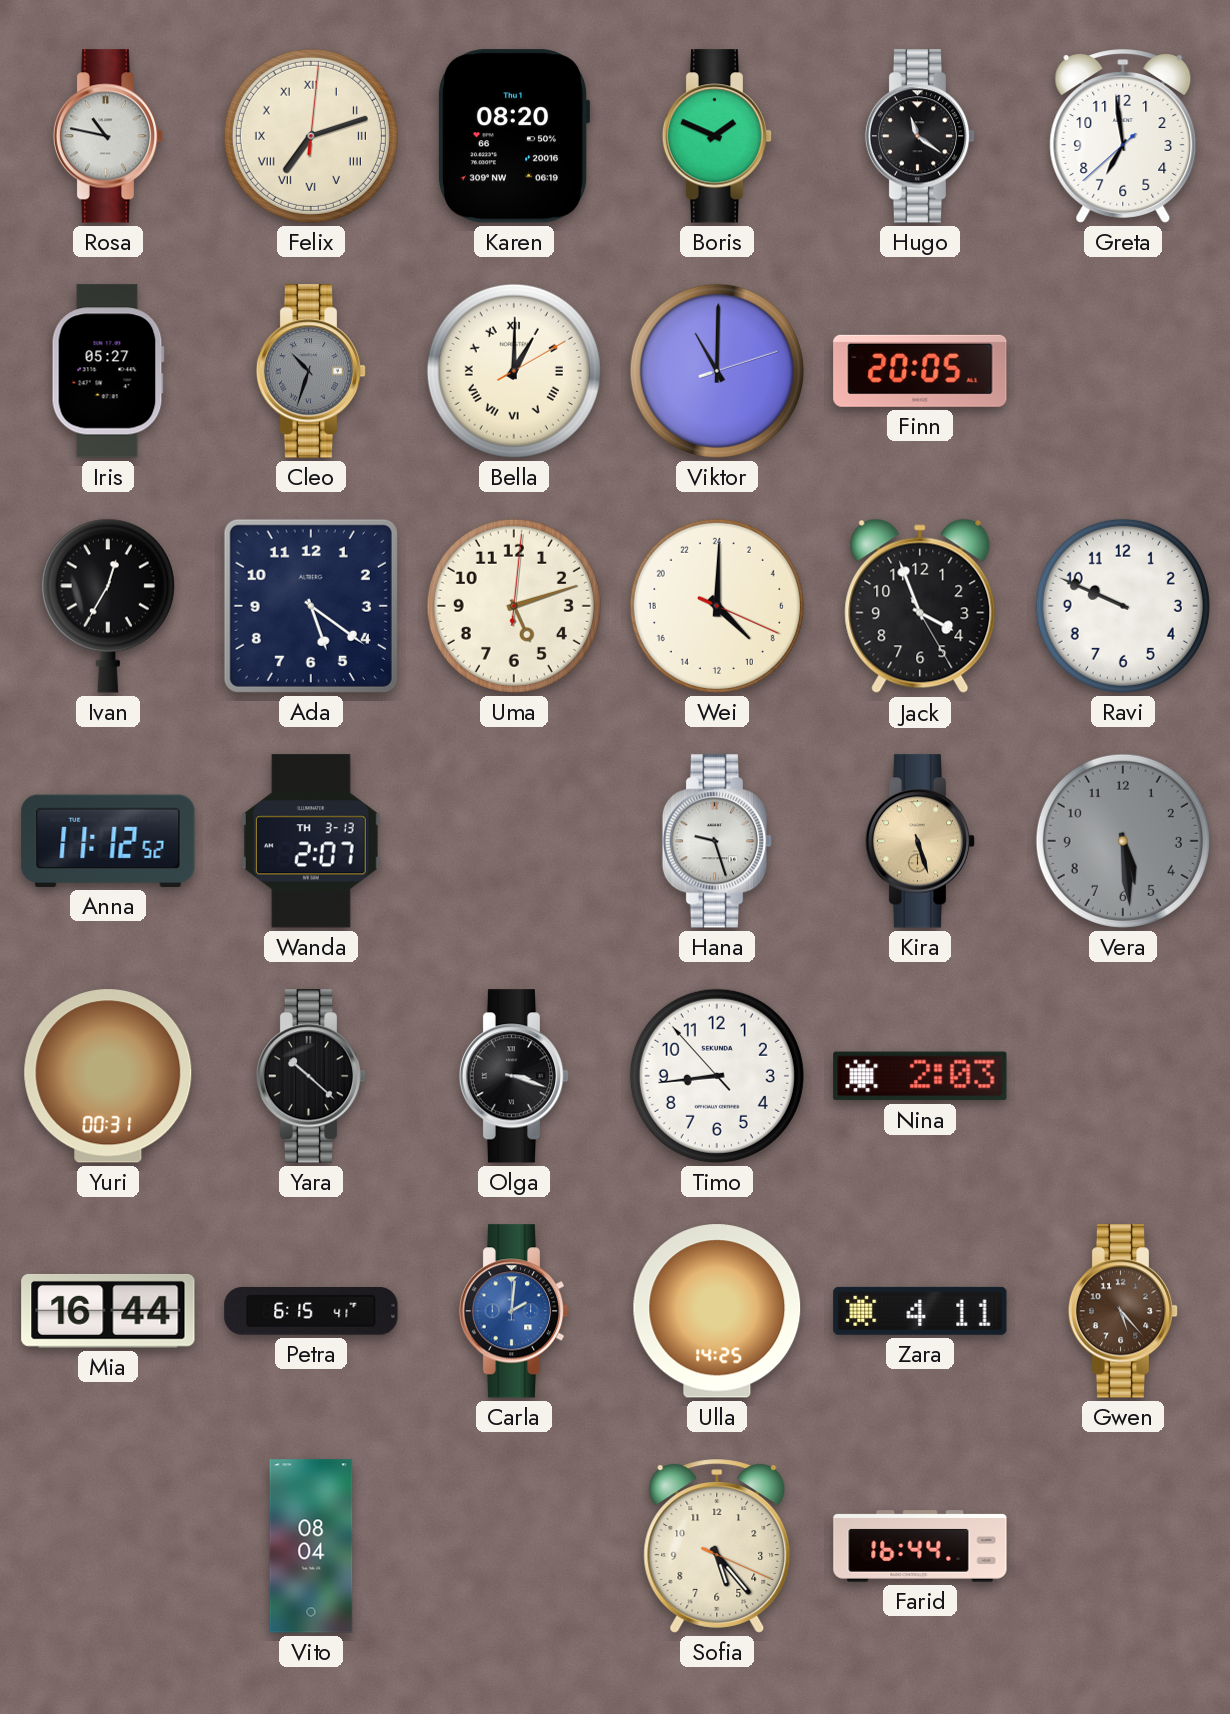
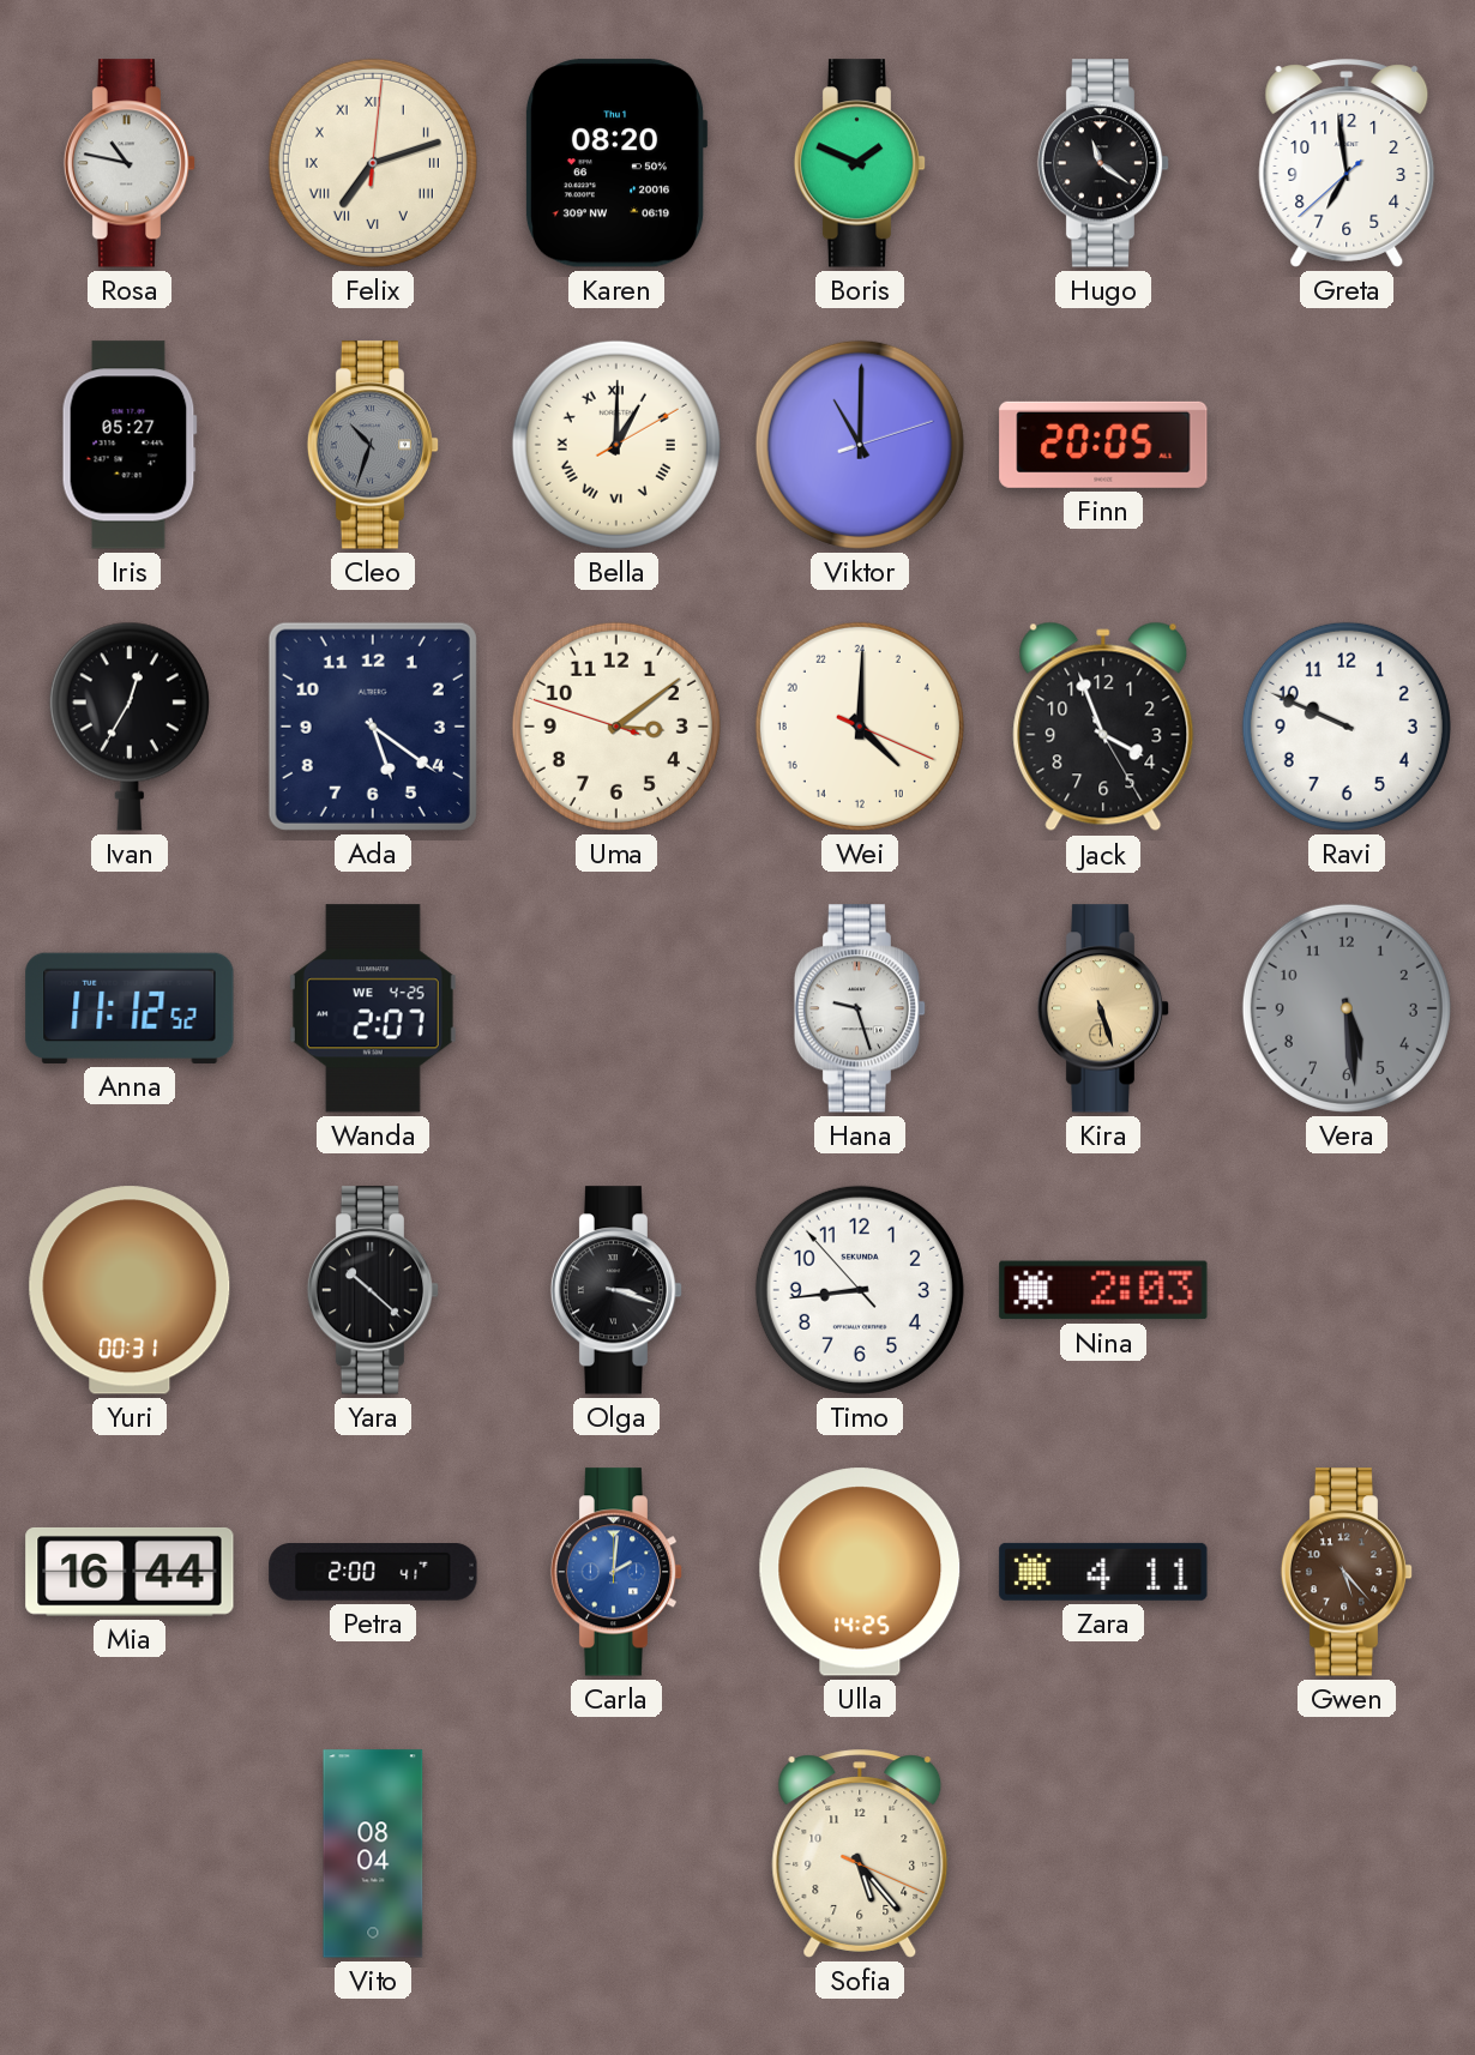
Uma: 5:12 -> 3:08 (616, 727)
Wanda date: TH 3-13 -> WE 4-25 (373, 1008)
Petra: 6:15 -> 2:00 (373, 1573)
Farid: 16:44 -> none (920, 1546)
